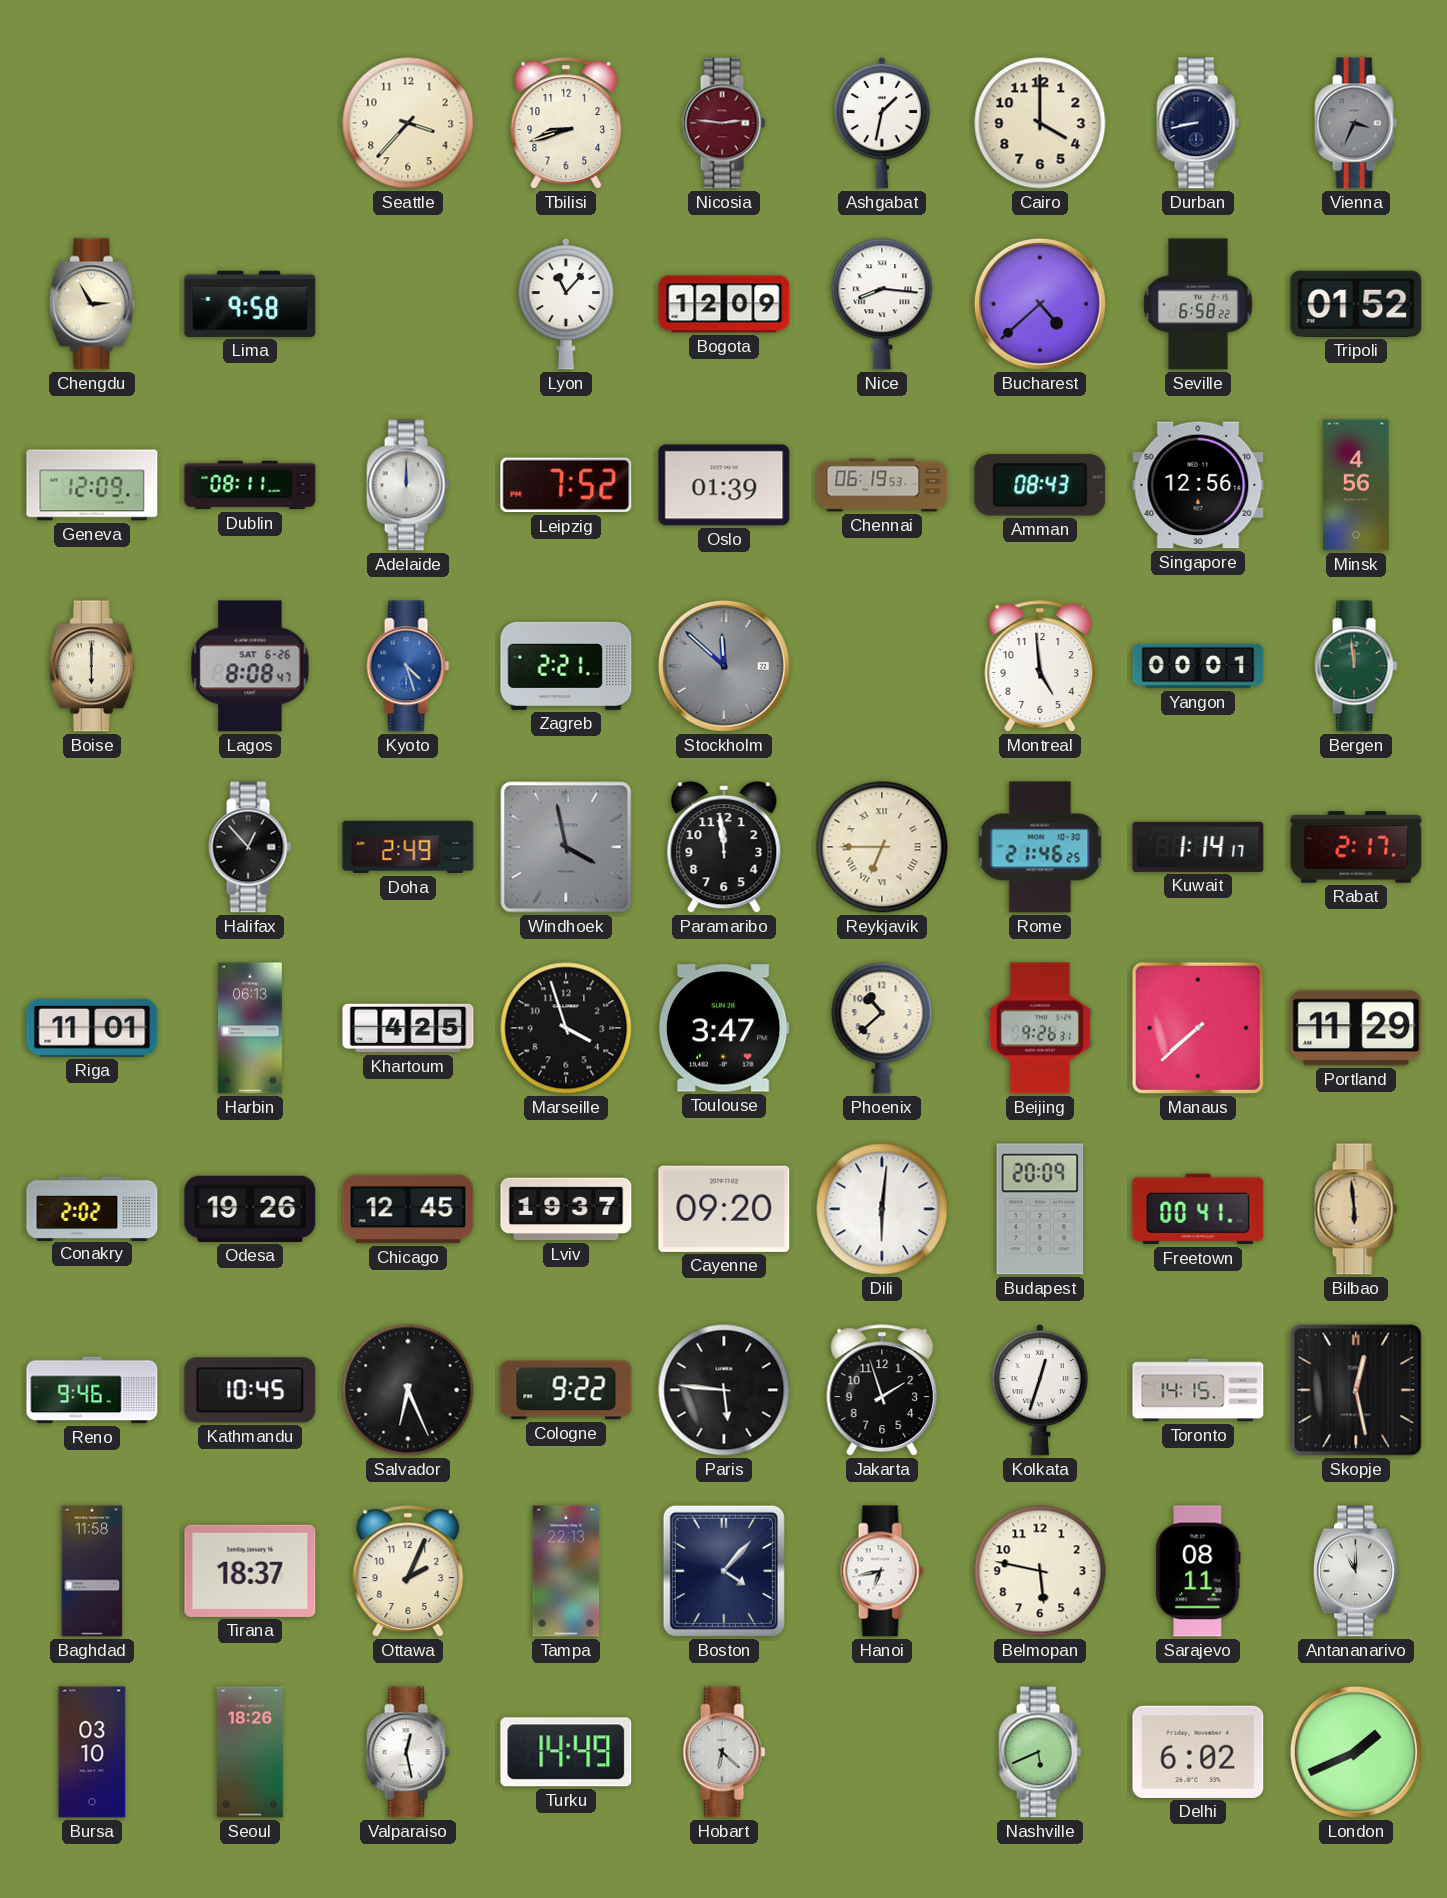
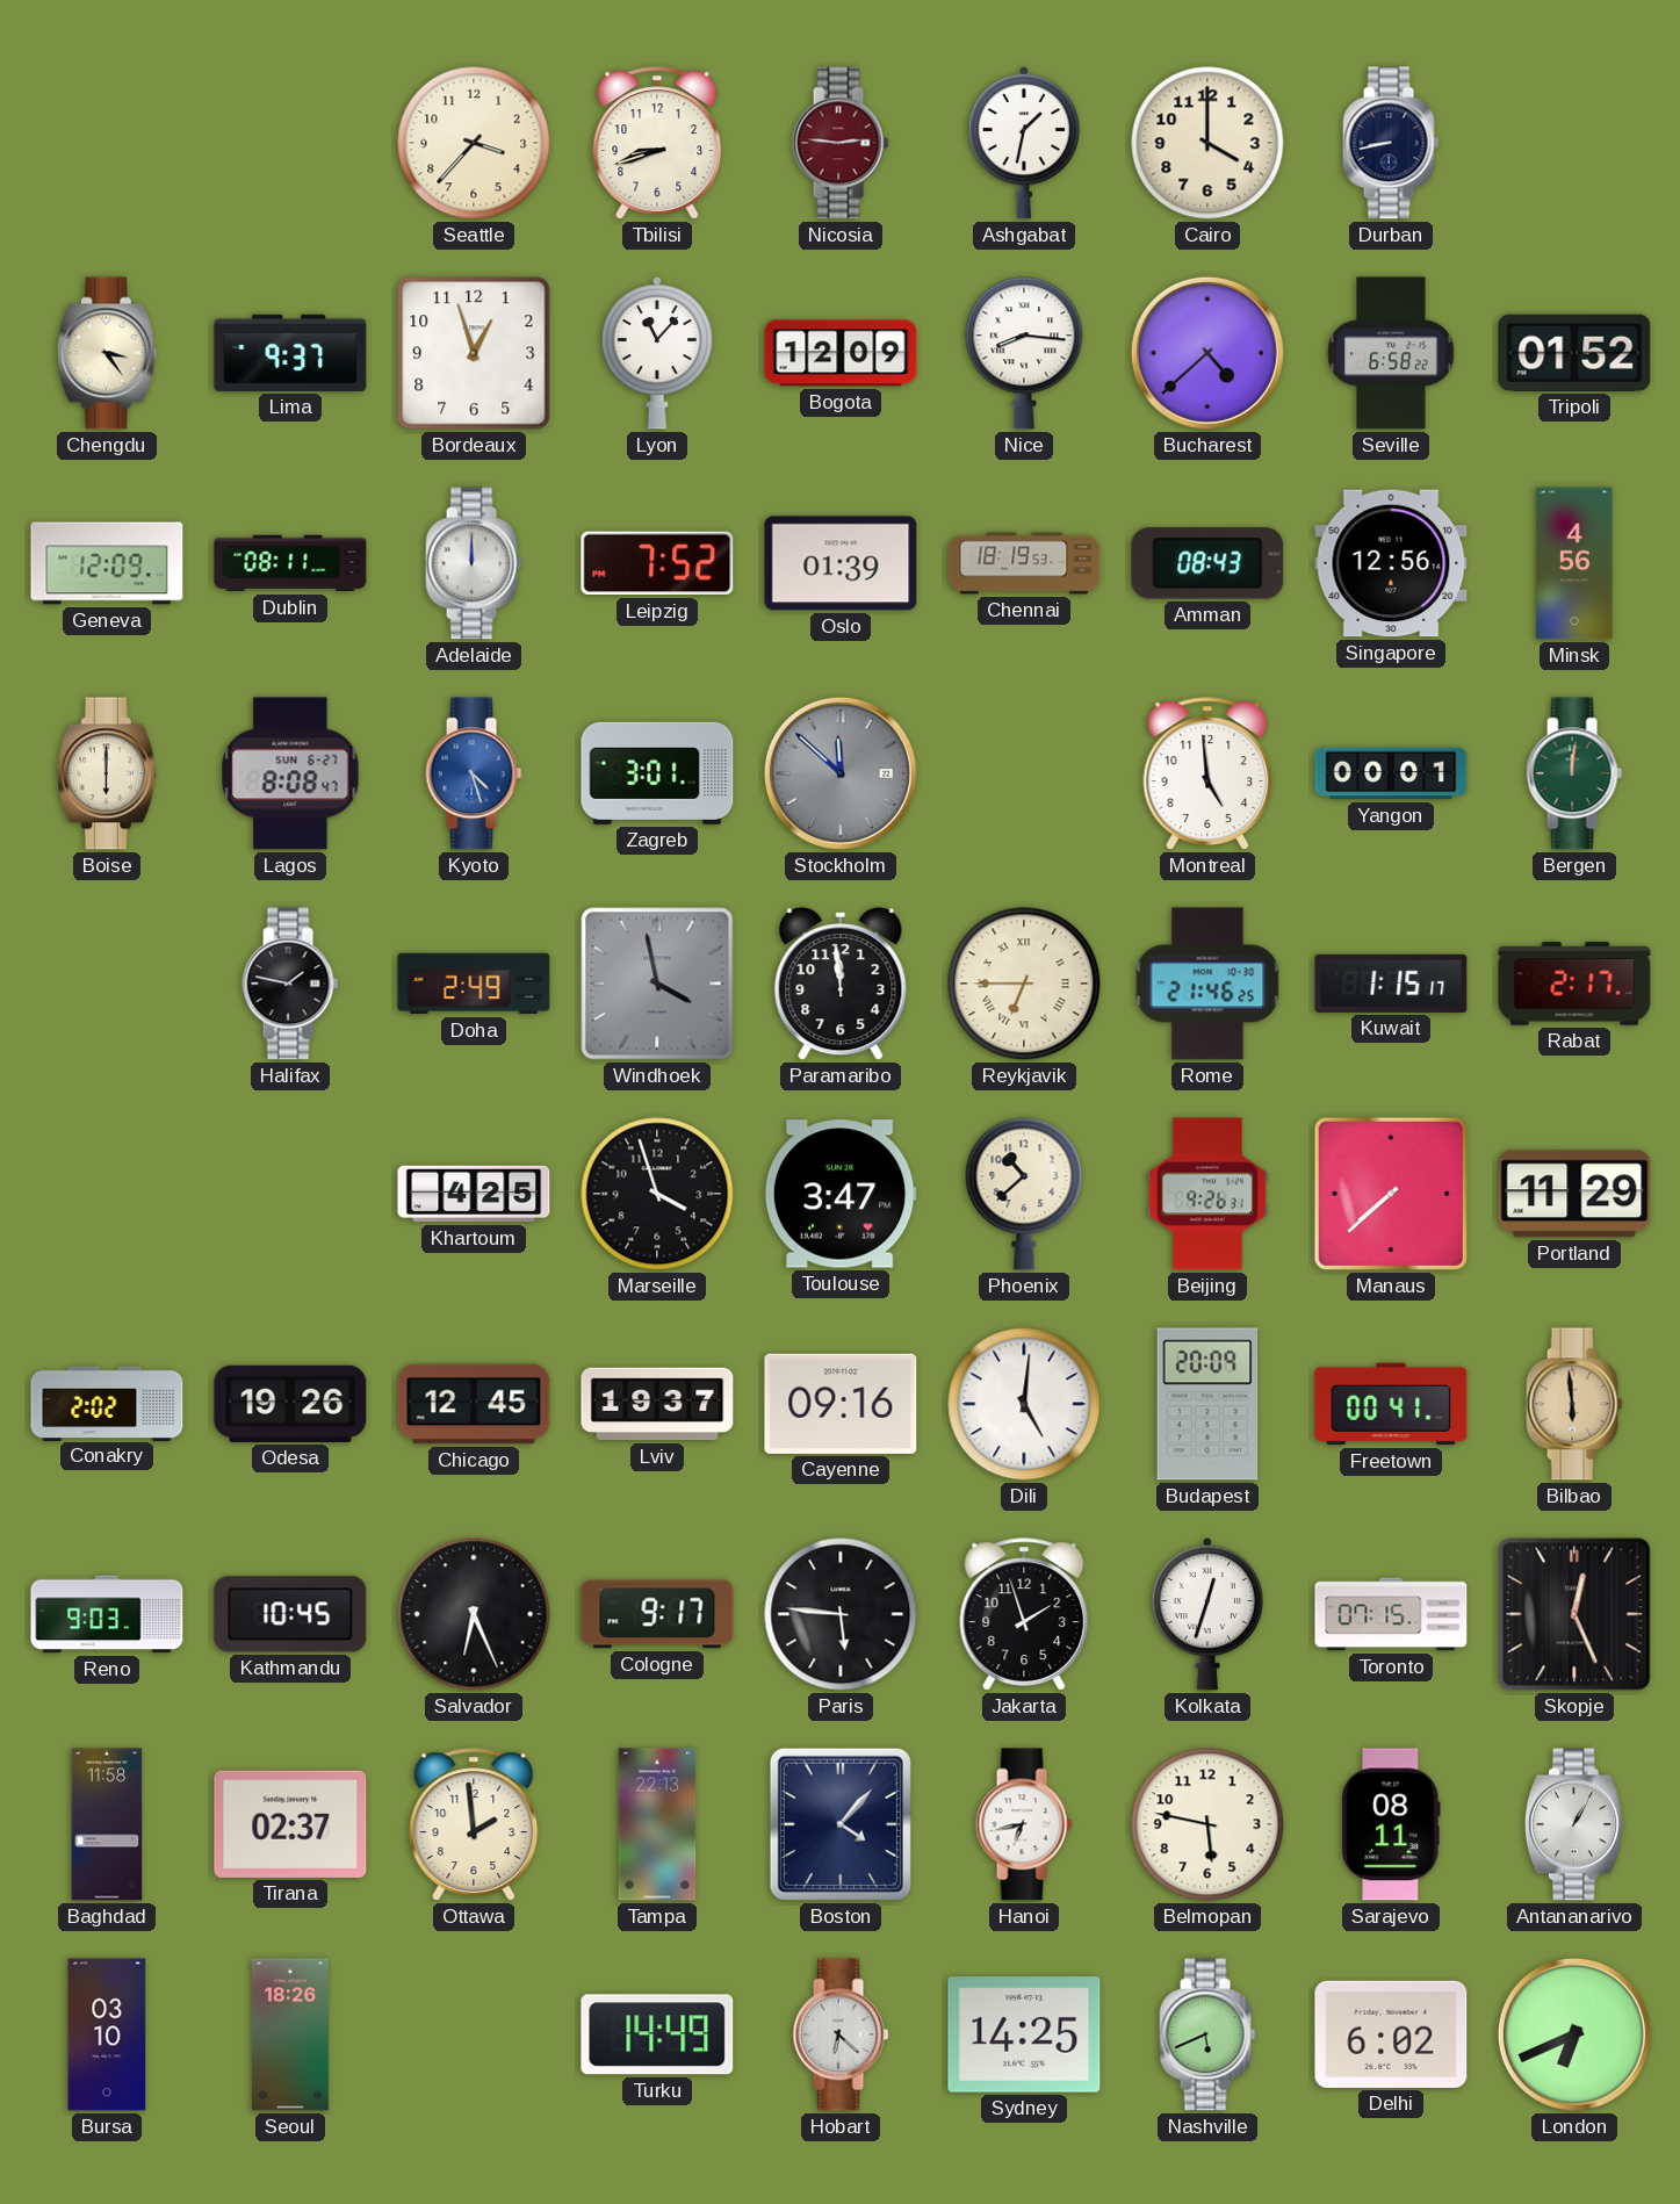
Vienna: 3:34 -> none (1356, 123)
Chengdu: 2:55 -> 3:24 (107, 353)
Lima: 9:58 -> 9:37 (290, 353)
Bordeaux: none -> 12:57 (474, 353)
Chennai: 06:19 -> 18:19 (1024, 563)
Lagos date: SAT 6-26 -> SUN 6-27 (290, 773)
Zagreb: 2:21 -> 3:01 (657, 773)
Bergen: 11:59 -> 12:01 (1574, 773)
Halifax: 12:53 -> 1:47 (290, 984)
Kuwait: 1:14 -> 1:15 (1391, 984)
Riga: 11:01 -> none (92, 1028)
Harbin: 06:13 -> none (250, 1028)
Cayenne: 09:20 -> 09:16 (841, 1404)
Dili: 6:01 -> 5:01 (1024, 1404)
Reno: 9:46 -> 9:03 (107, 1614)
Cologne: 9:22 -> 9:17 (657, 1614)
Toronto: 14:15 -> 07:15 (1391, 1614)
Skopje: 12:28 -> 12:26 (1574, 1614)
Tirana: 18:37 -> 02:37 (290, 1824)
Ottawa: 2:04 -> 1:59 (474, 1824)
Antananarivo: 11:00 -> 1:05 (1574, 1824)
Valparaiso: 12:28 -> none (408, 1752)
Sydney: none -> 14:25 (1024, 2034)
London: 1:41 -> 6:41 (1574, 2034)
